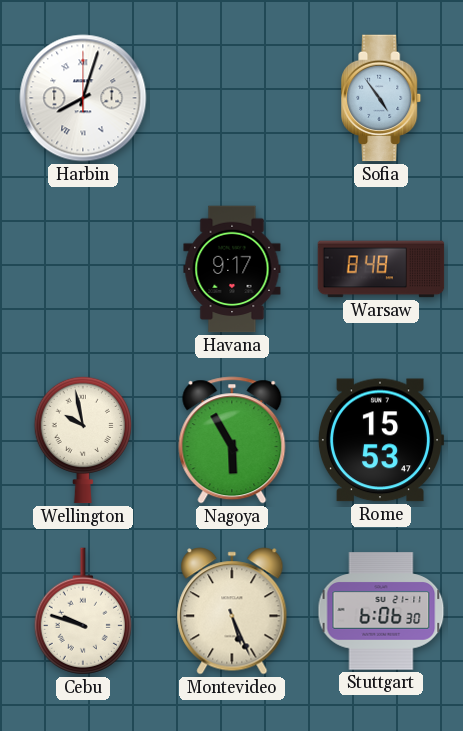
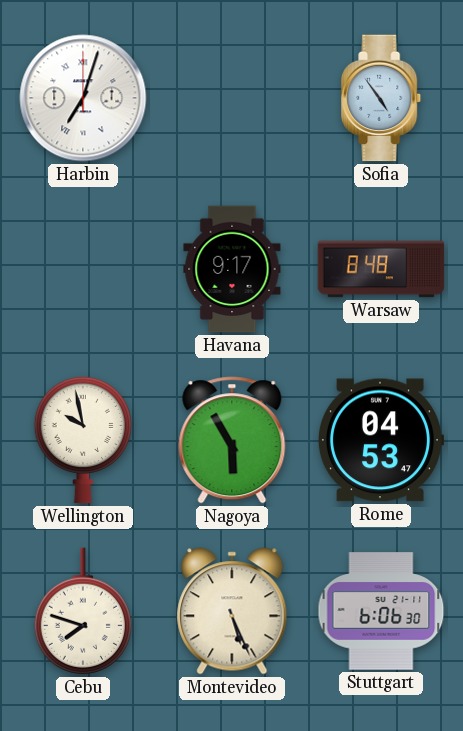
Harbin: 8:03 -> 7:03 (83, 98)
Rome: 15:53 -> 04:53 (381, 440)
Cebu: 9:48 -> 7:48 (83, 611)
